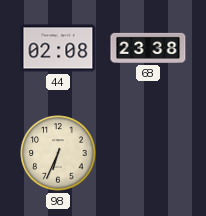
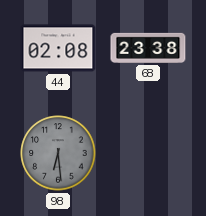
98: 6:34 -> 6:29 (58, 153)
98 dial: cream -> grey (58, 153)
